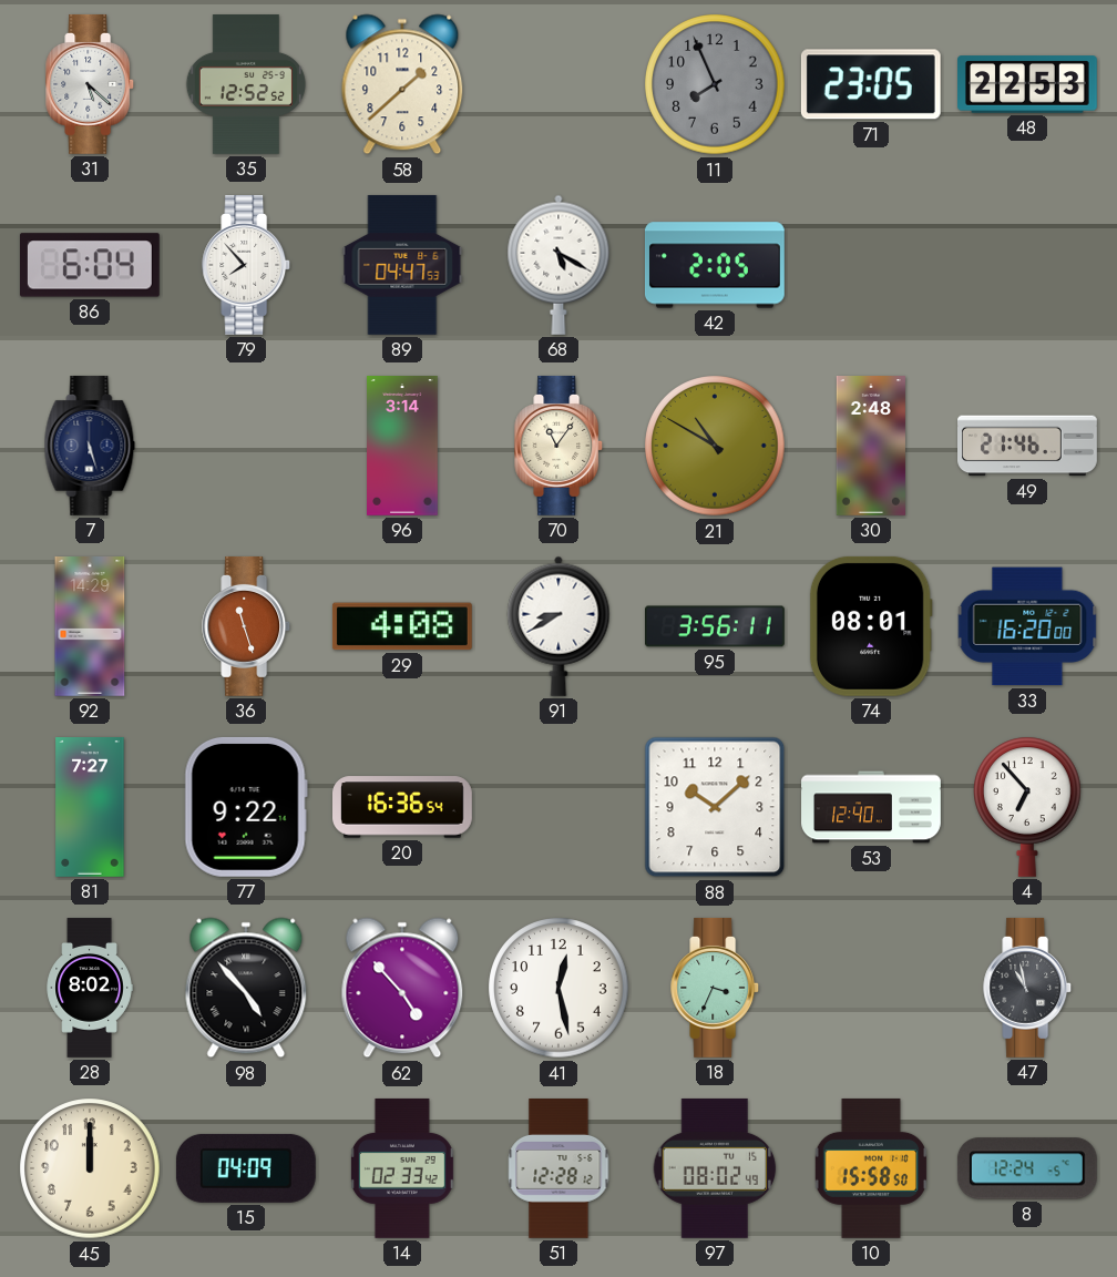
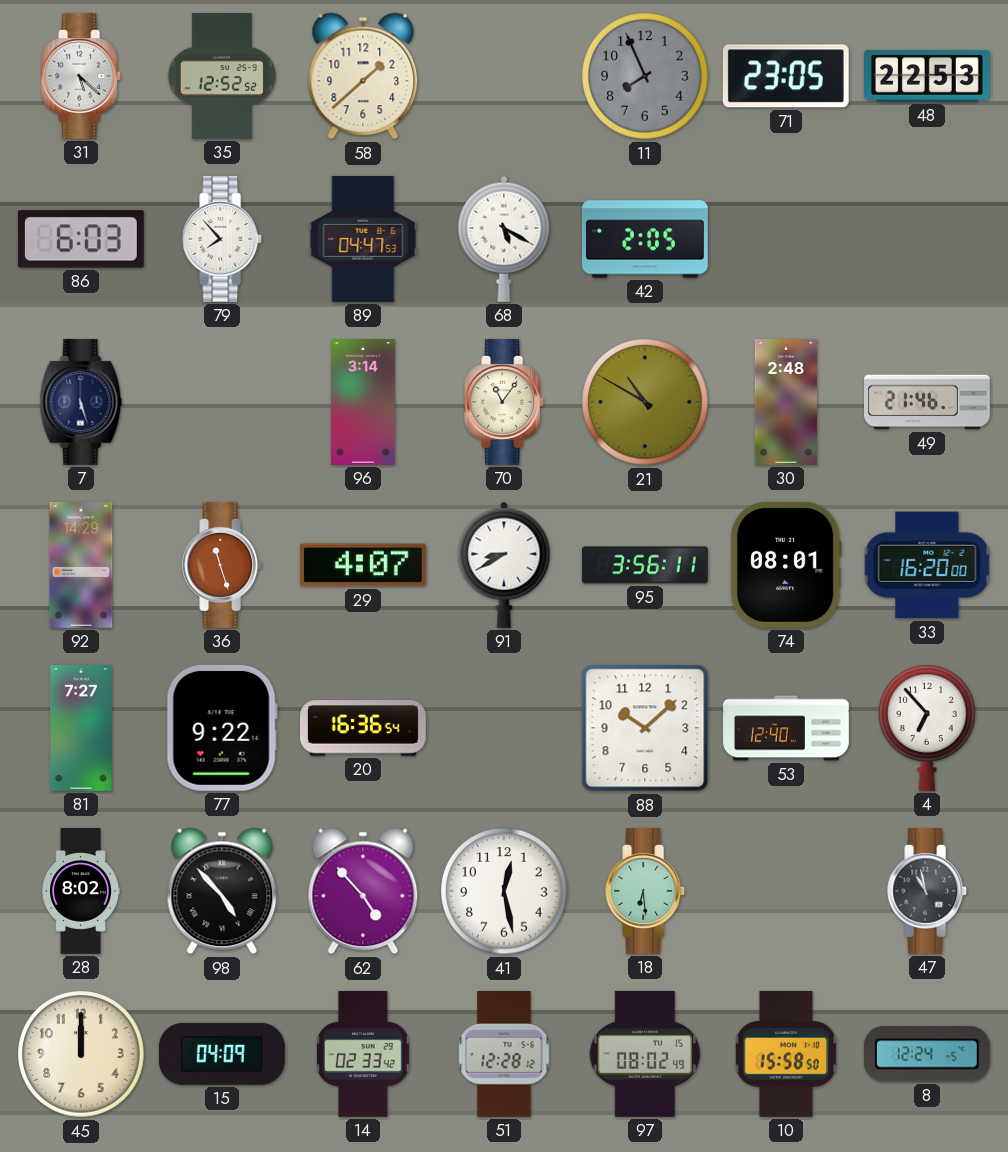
86: 6:04 -> 6:03 (81, 239)
29: 4:08 -> 4:07 (363, 565)
18: 3:34 -> 6:29 (646, 891)
